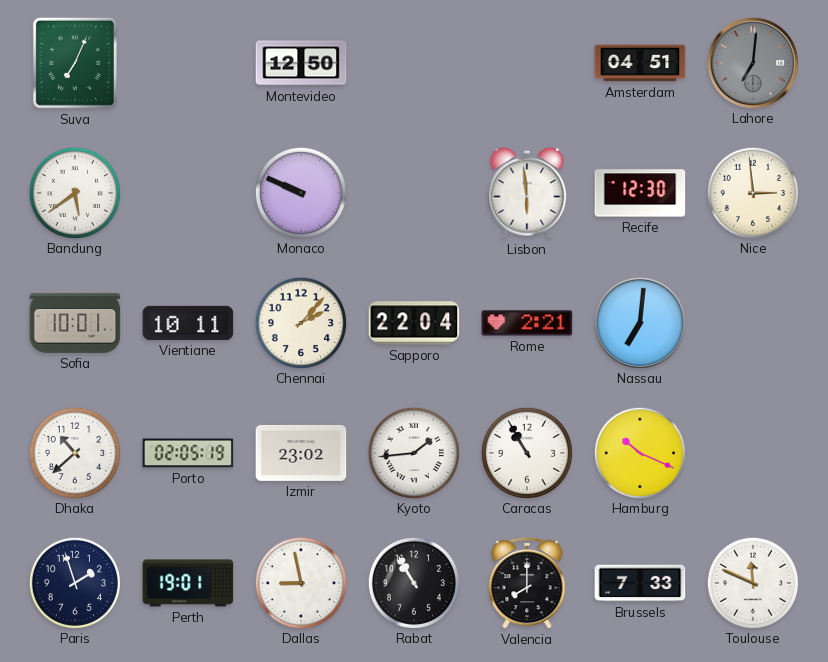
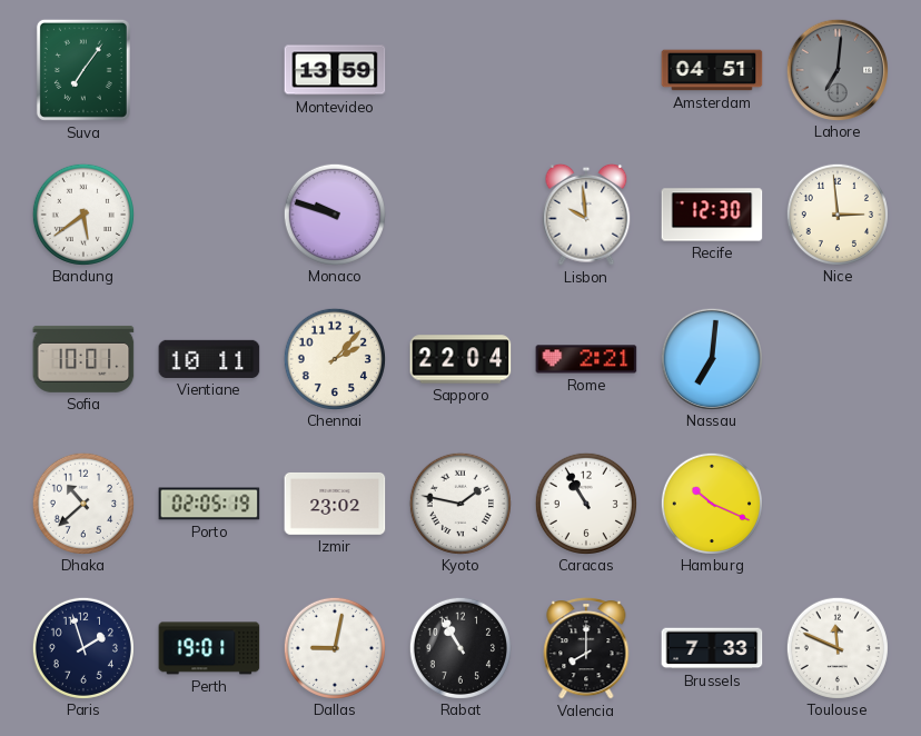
Suva: 7:04 -> 7:06 (83, 70)
Montevideo: 12:50 -> 13:59 (335, 70)
Monaco: 9:49 -> 9:48 (334, 213)
Lisbon: 5:59 -> 9:59 (586, 215)
Kyoto: 1:44 -> 1:47 (459, 503)
Dallas: 8:58 -> 9:02 (334, 647)
